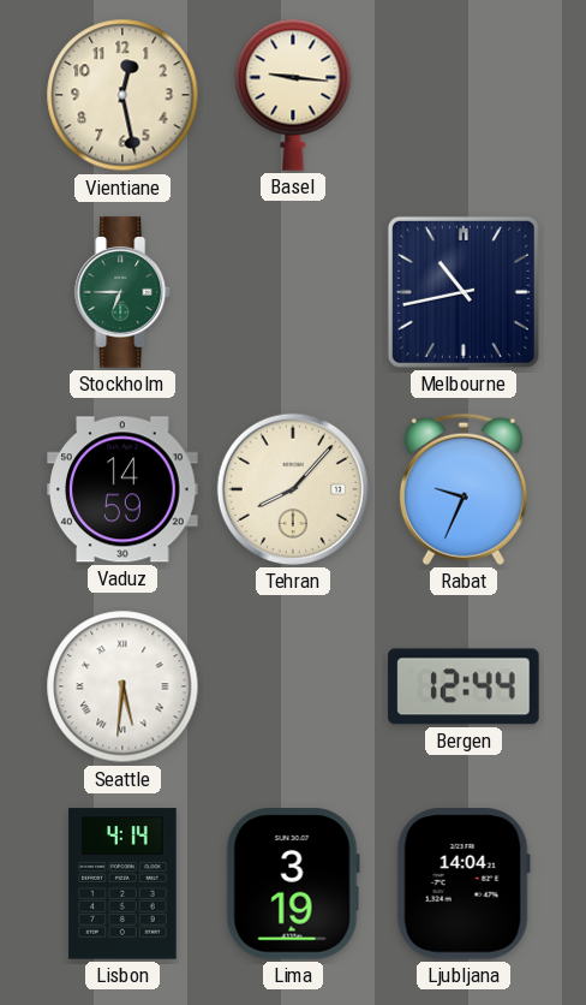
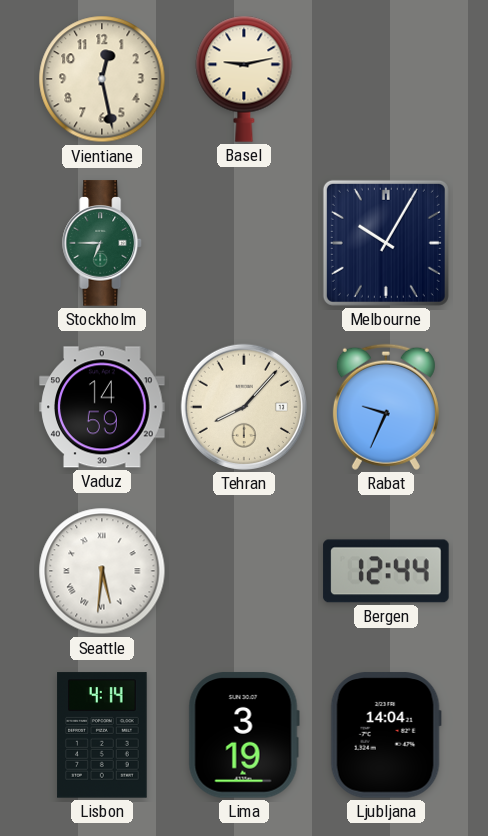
Basel: 9:16 -> 9:13 (244, 79)
Melbourne: 10:43 -> 10:05 (386, 243)
